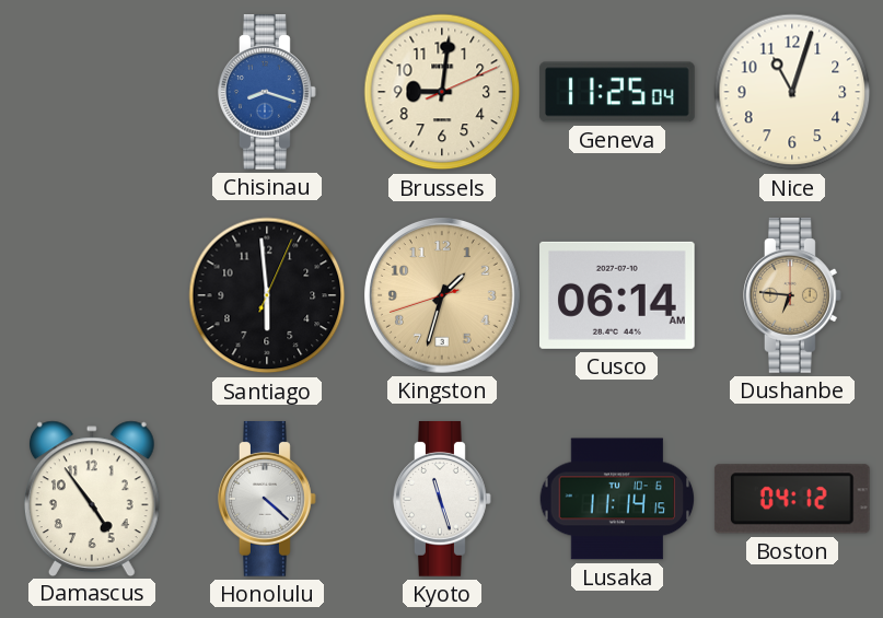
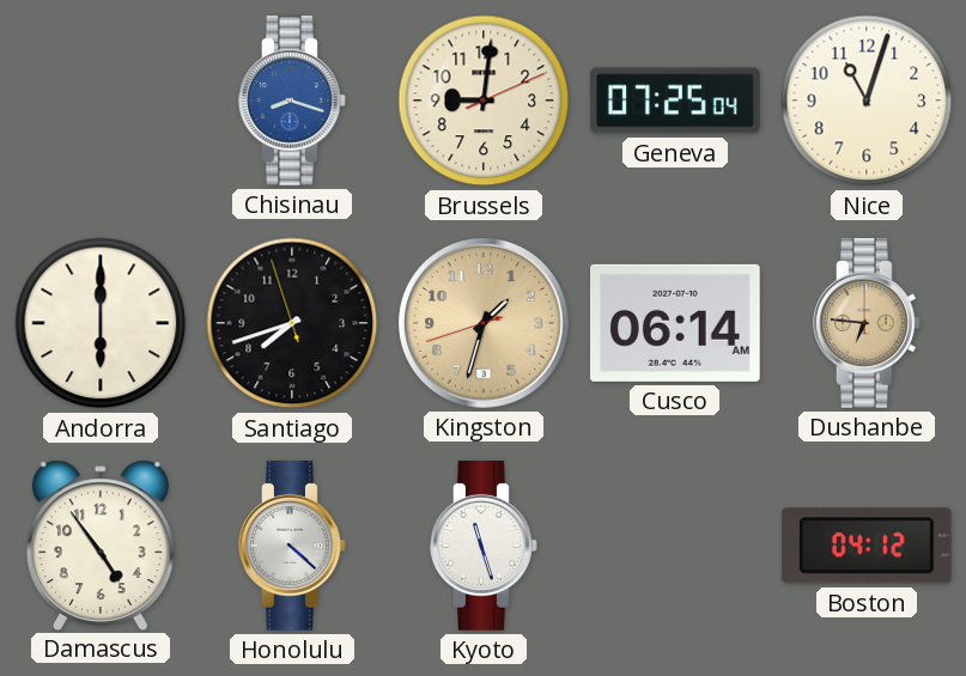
Geneva: 11:25 -> 07:25 (675, 101)
Andorra: none -> 6:00 (101, 323)
Santiago: 5:59 -> 7:41 (292, 323)
Lusaka: 11:14 -> none (617, 499)
